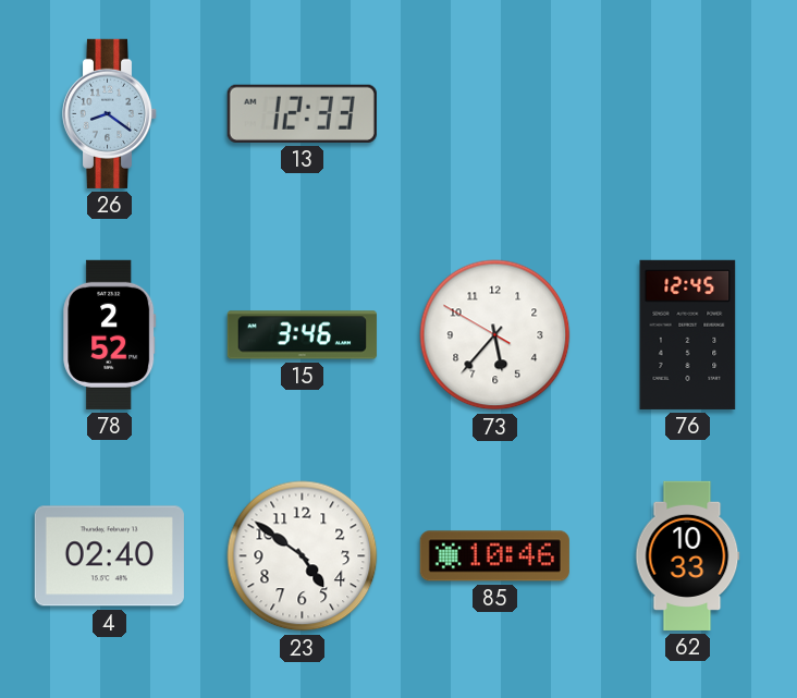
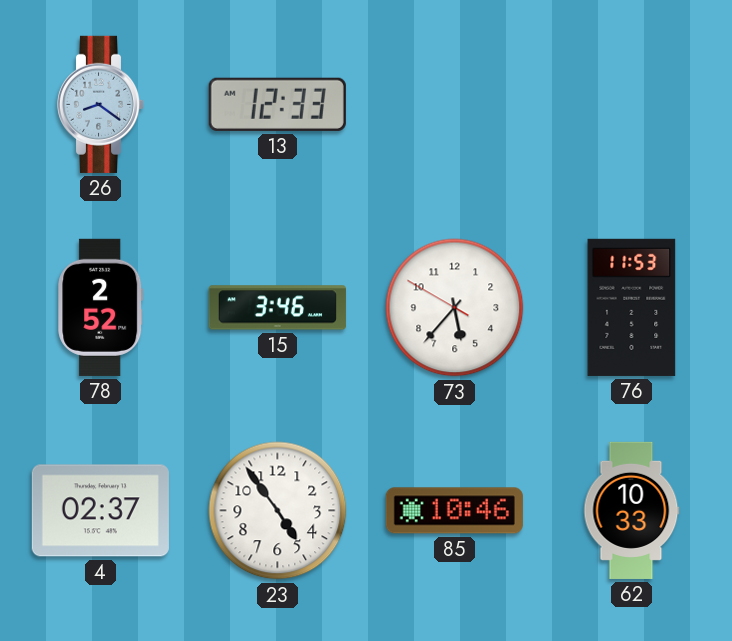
76: 12:45 -> 11:53 (632, 307)
4: 02:40 -> 02:37 (100, 511)
23: 4:51 -> 4:54 (278, 511)
